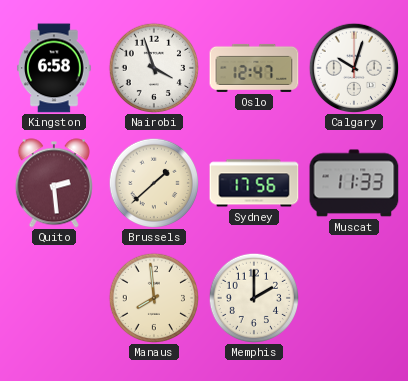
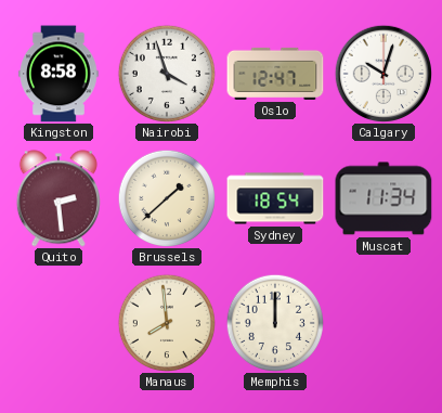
Kingston: 6:58 -> 8:58 (58, 74)
Sydney: 17:56 -> 18:54 (275, 198)
Muscat: 11:33 -> 11:34 (383, 198)
Memphis: 2:00 -> 12:00 (274, 322)
